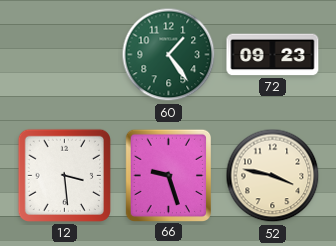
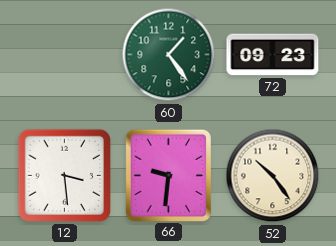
66: 9:27 -> 9:31 (168, 175)
52: 3:47 -> 10:24 (273, 176)
